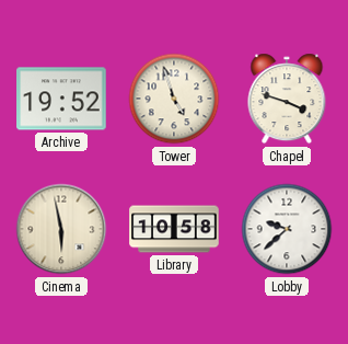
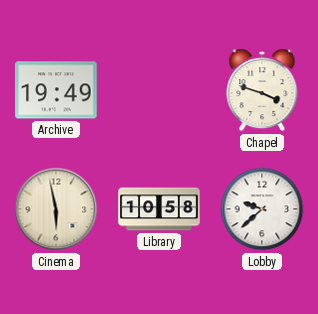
Archive: 19:52 -> 19:49 (56, 90)
Tower: 4:57 -> none (174, 99)
